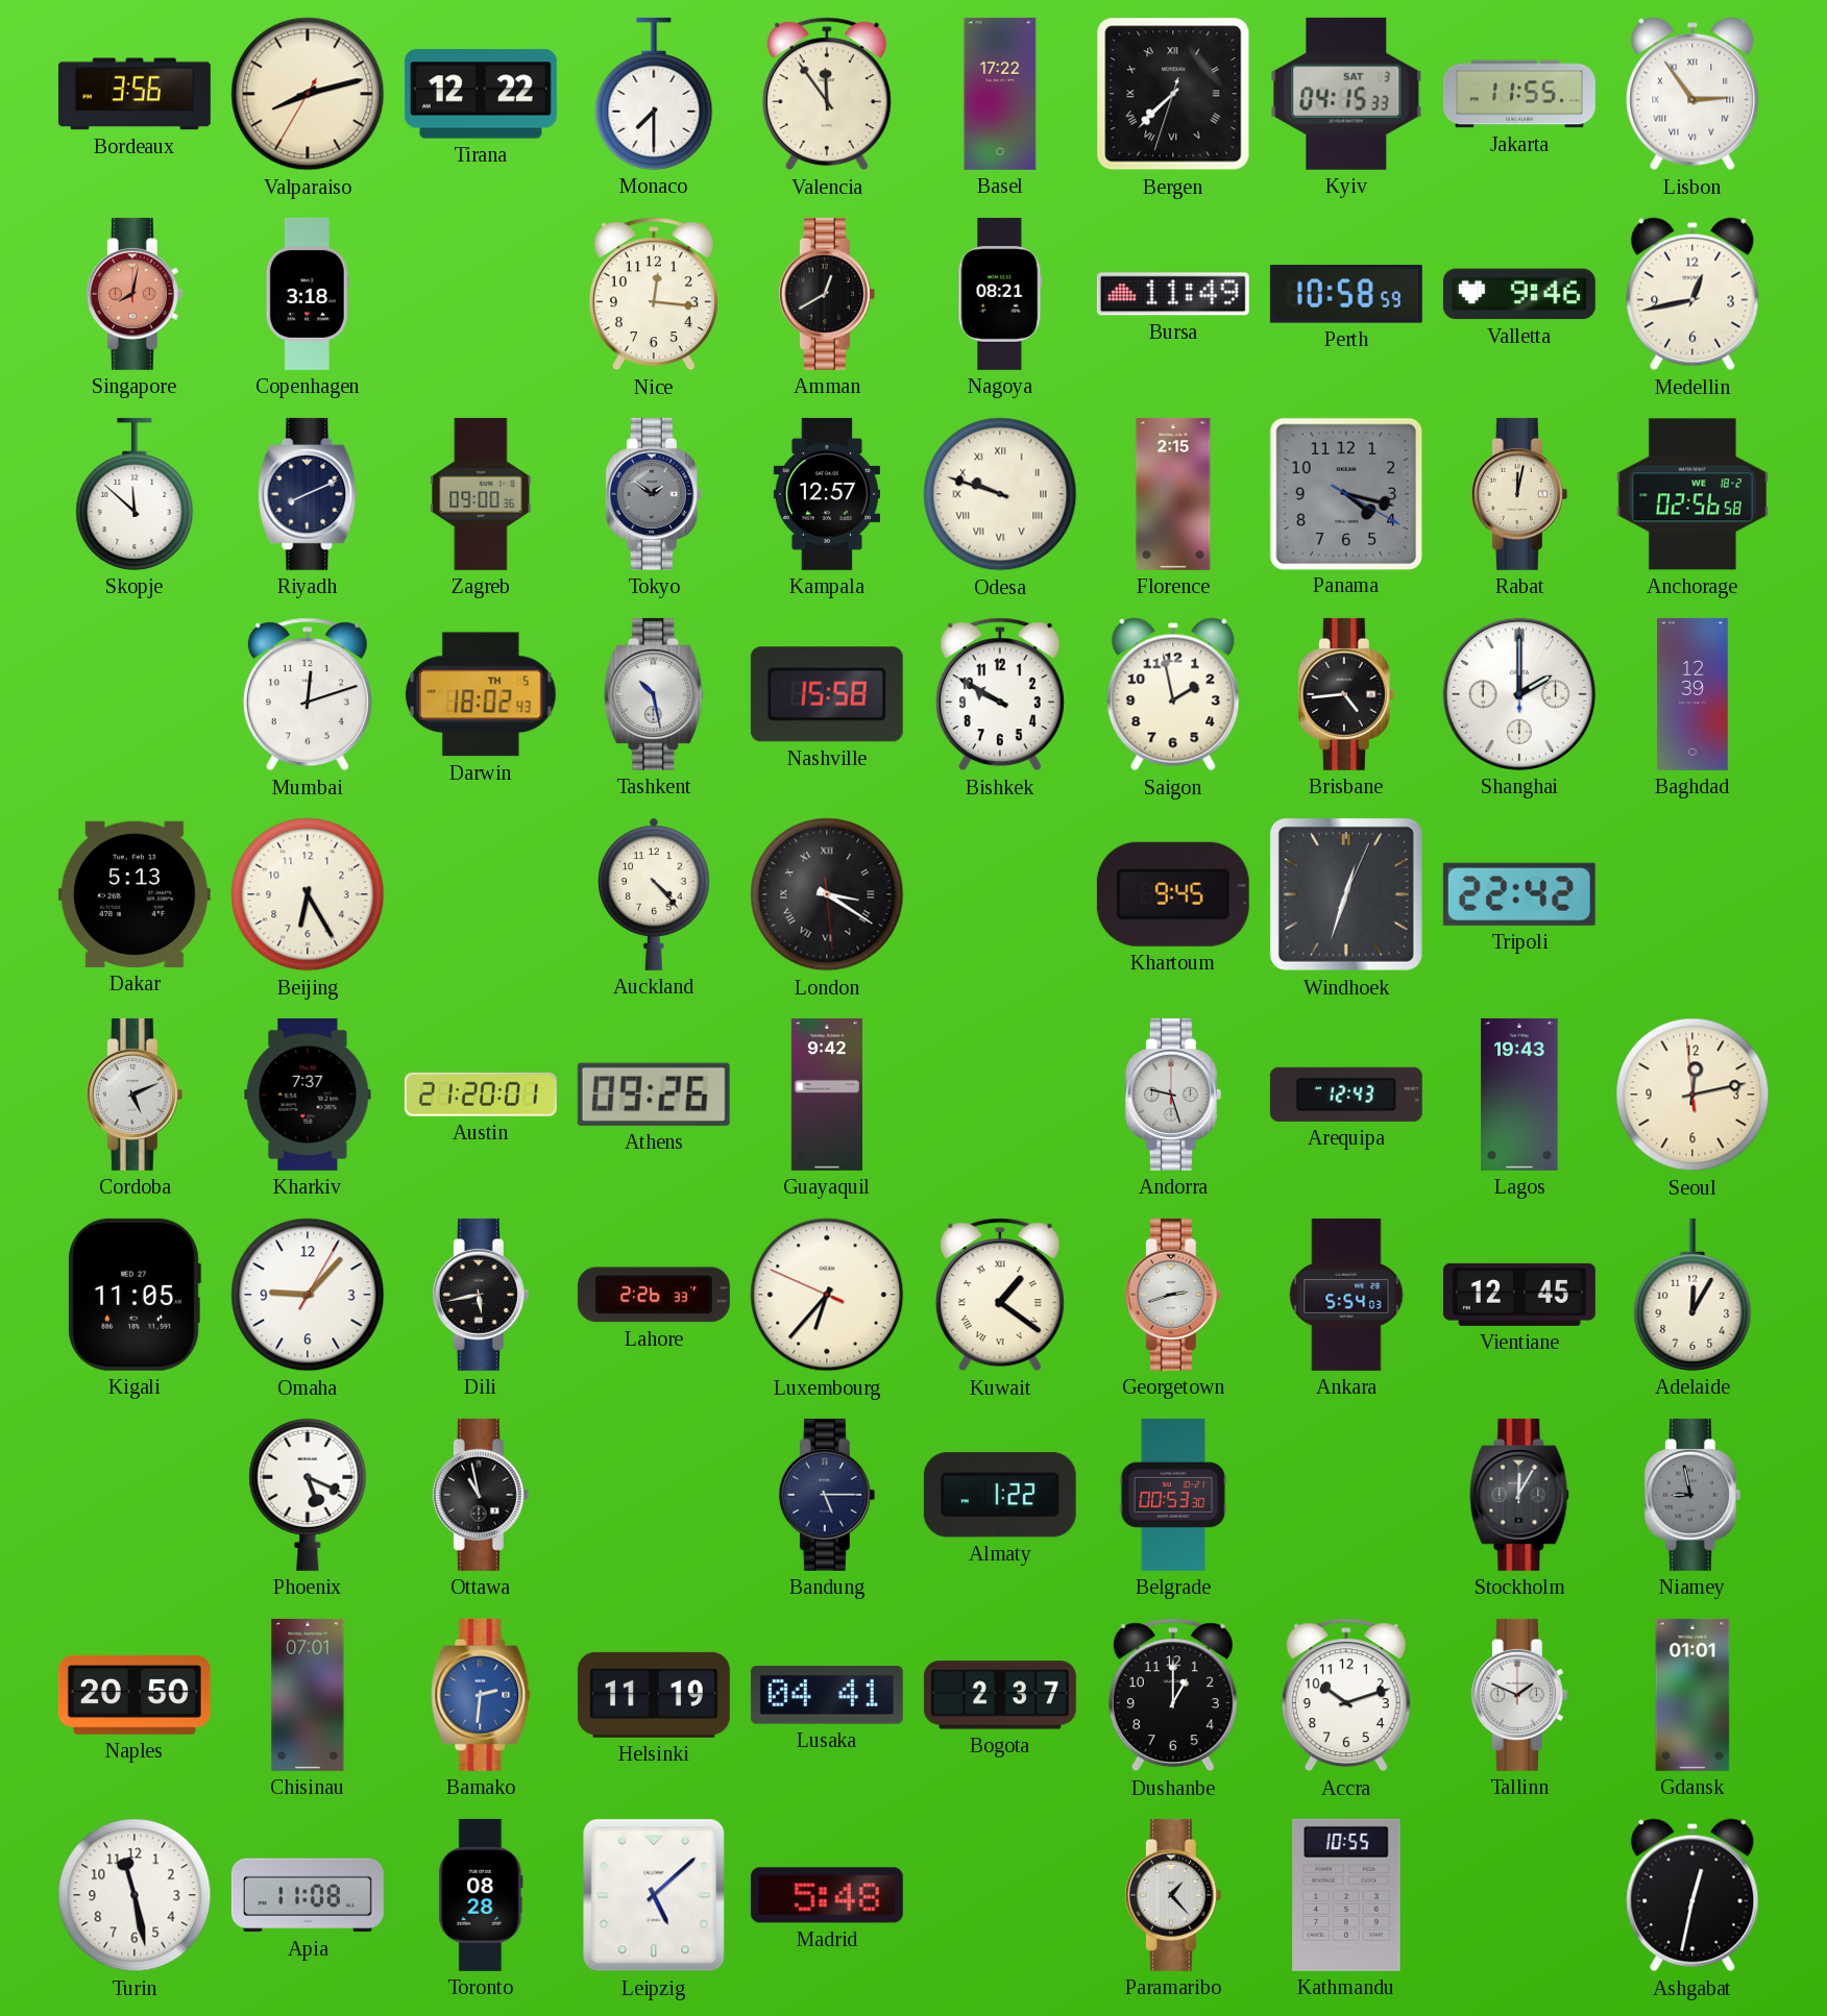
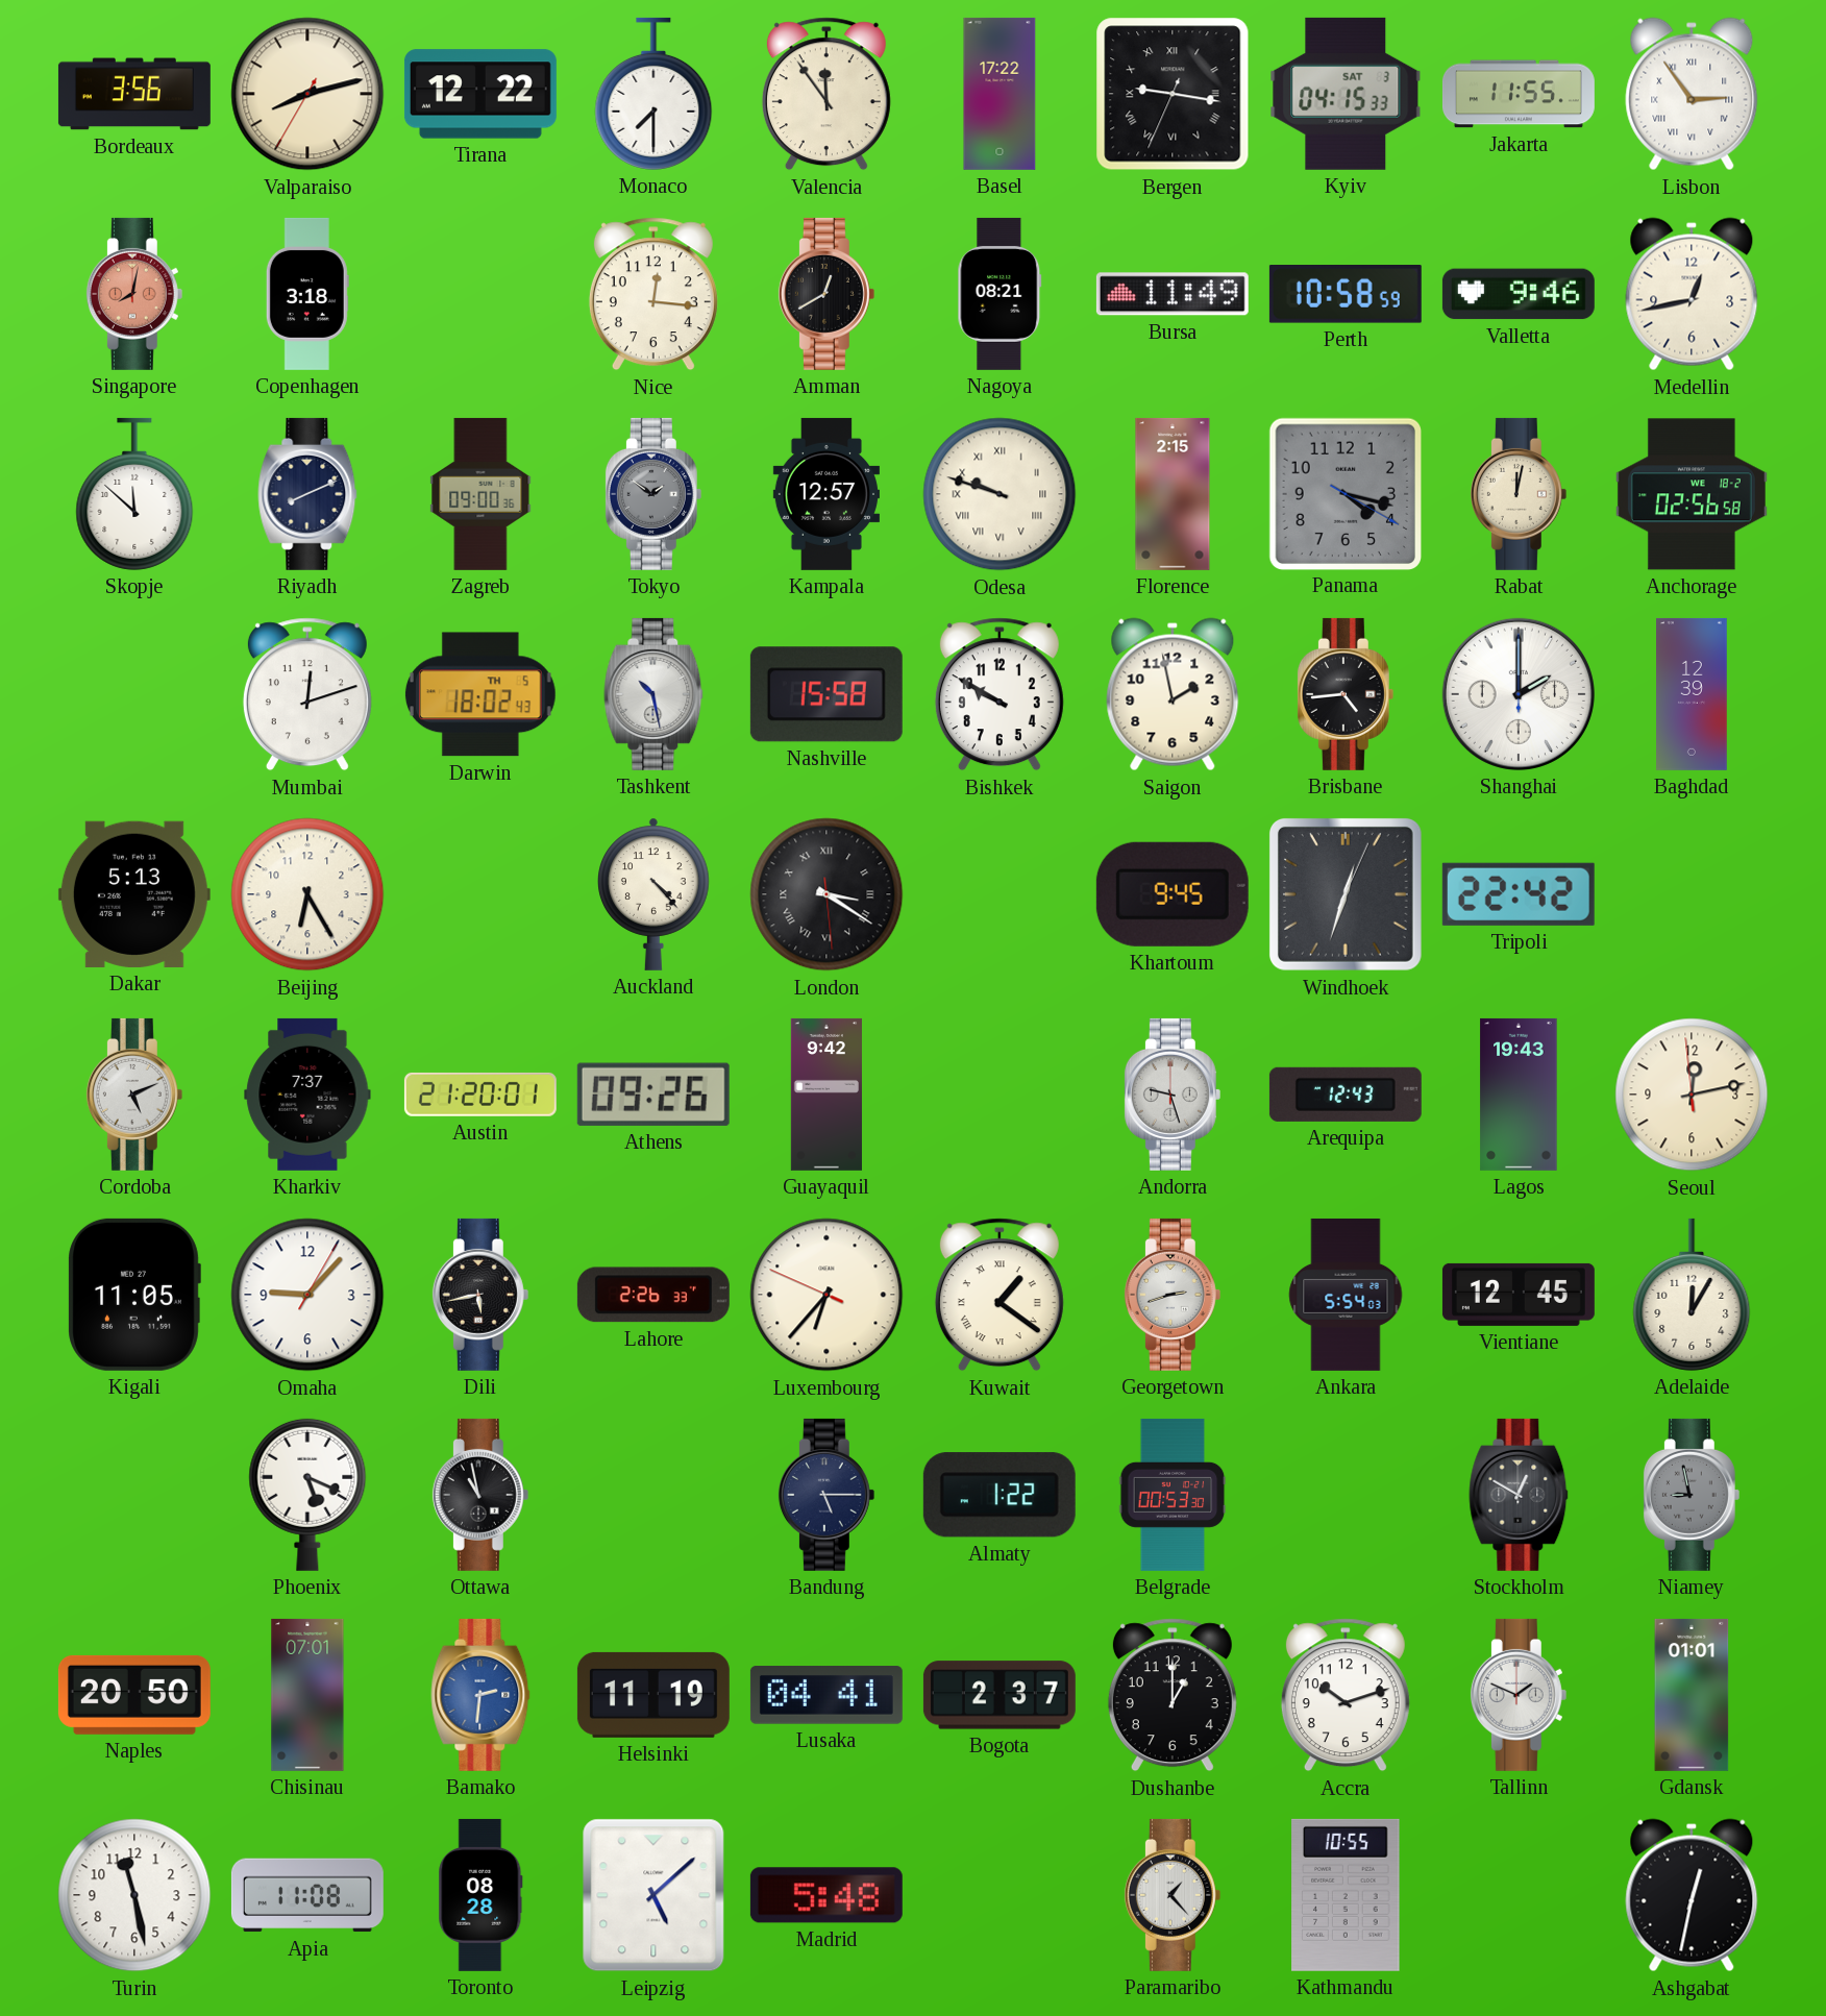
Bergen: 7:37 -> 9:16 (1173, 94)
Stockholm: 12:05 -> 12:50 (1519, 1495)
